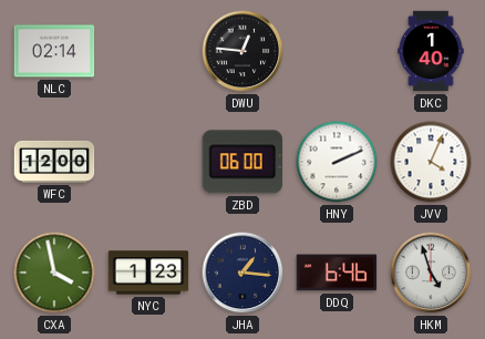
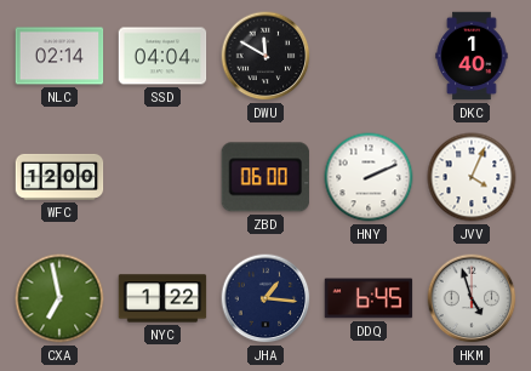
SSD: none -> 04:04 (162, 56)
DWU: 12:46 -> 11:50 (265, 56)
CXA: 3:58 -> 6:58 (59, 298)
NYC: 1:23 -> 1:22 (162, 298)
DDQ: 6:46 -> 6:45 (369, 298)
